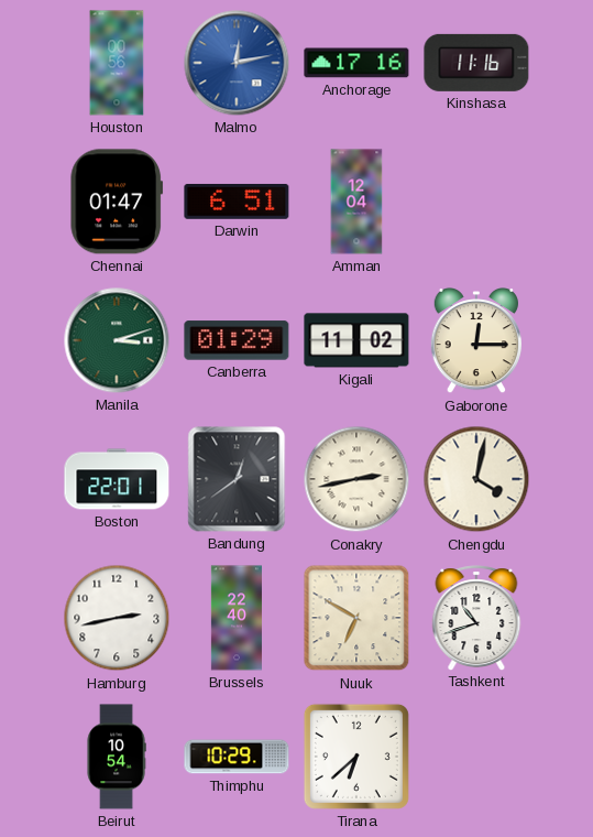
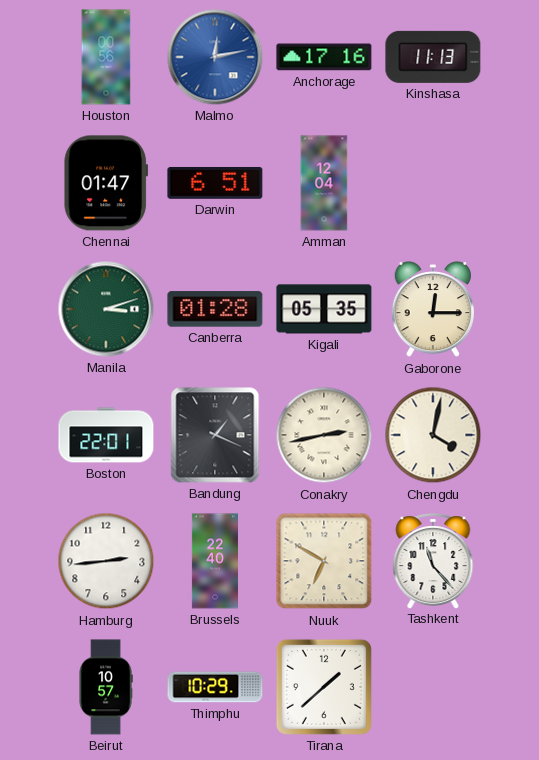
Kinshasa: 11:16 -> 11:13 (433, 57)
Canberra: 01:29 -> 01:28 (215, 309)
Kigali: 11:02 -> 05:35 (324, 309)
Bandung: 12:39 -> 1:19 (215, 435)
Hamburg: 2:43 -> 2:44 (106, 561)
Tashkent: 10:42 -> 11:23 (433, 561)
Beirut: 10:54 -> 10:57 (106, 687)
Tirana: 6:38 -> 1:38 (324, 687)
